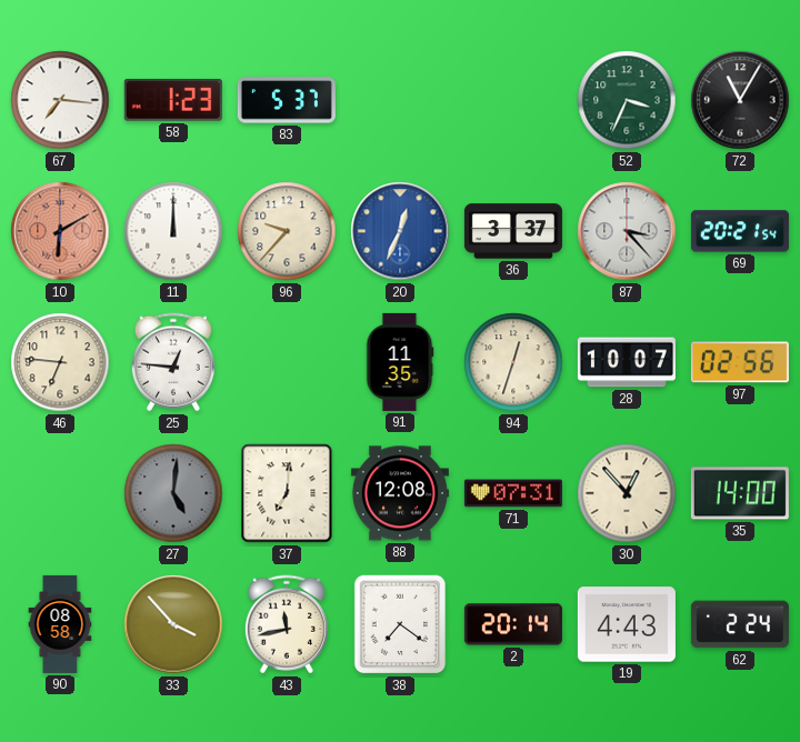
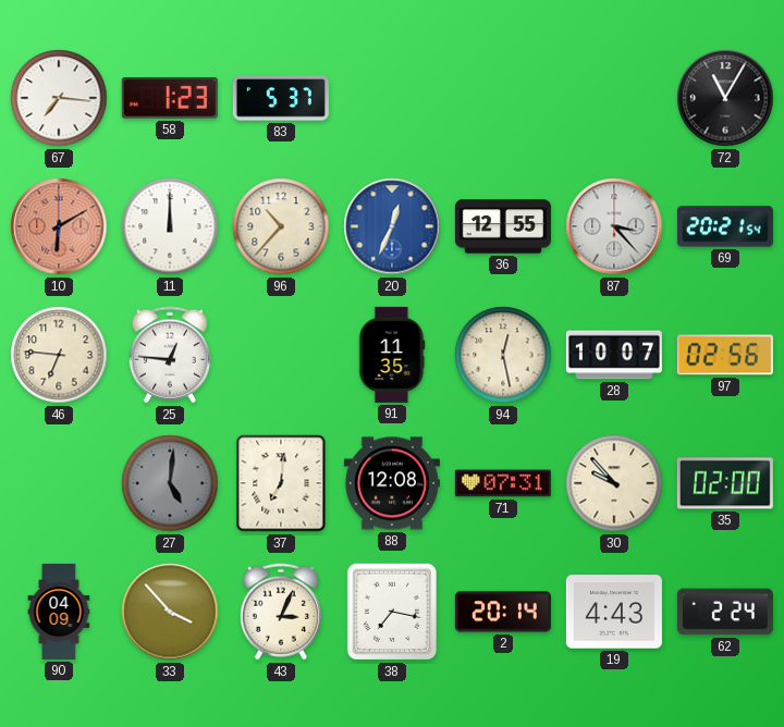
52: 3:34 -> none (627, 100)
96: 9:37 -> 10:37 (281, 226)
36: 3:37 -> 12:55 (503, 226)
94: 12:33 -> 12:28 (503, 355)
30: 12:53 -> 9:53 (614, 483)
35: 14:00 -> 02:00 (725, 483)
90: 08:58 -> 04:09 (59, 612)
43: 11:43 -> 3:04 (281, 612)
38: 7:21 -> 7:17 (392, 612)
